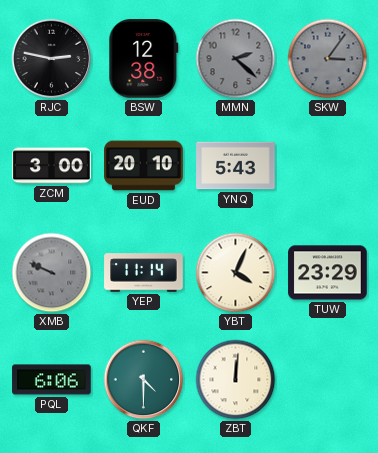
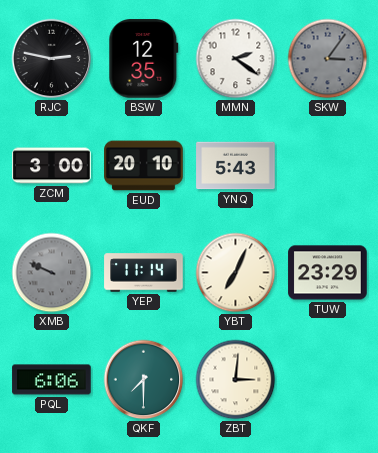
BSW: 12:38 -> 12:35 (144, 59)
MMN: 2:22 -> 2:21 (236, 59)
MMN dial: grey -> white (236, 59)
YBT: 4:04 -> 7:04 (236, 273)
QKF: 4:30 -> 7:30 (144, 380)
ZBT: 12:01 -> 3:01 (236, 380)
